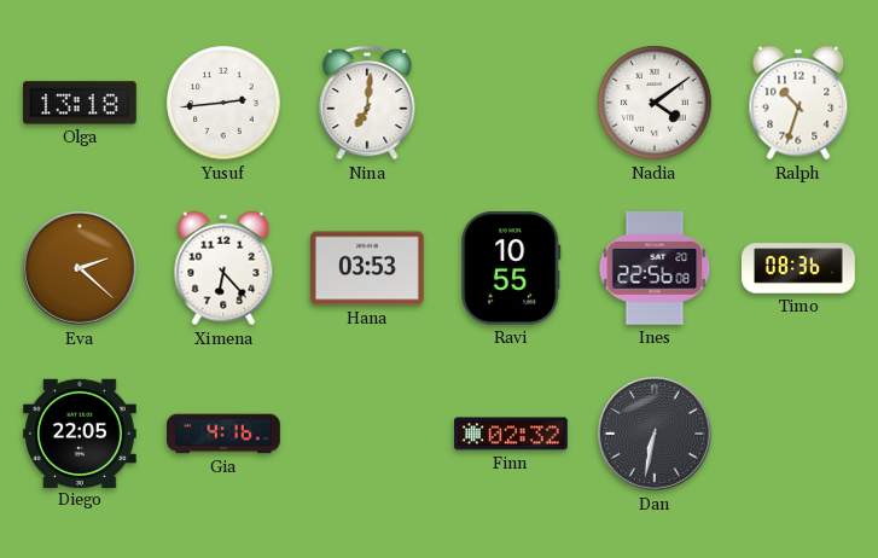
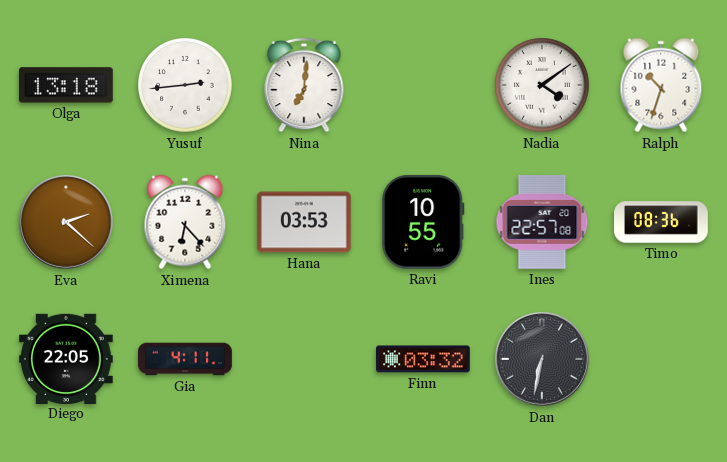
Ines: 22:56 -> 22:57 (542, 222)
Gia: 4:16 -> 4:11 (185, 359)
Finn: 02:32 -> 03:32 (424, 359)
